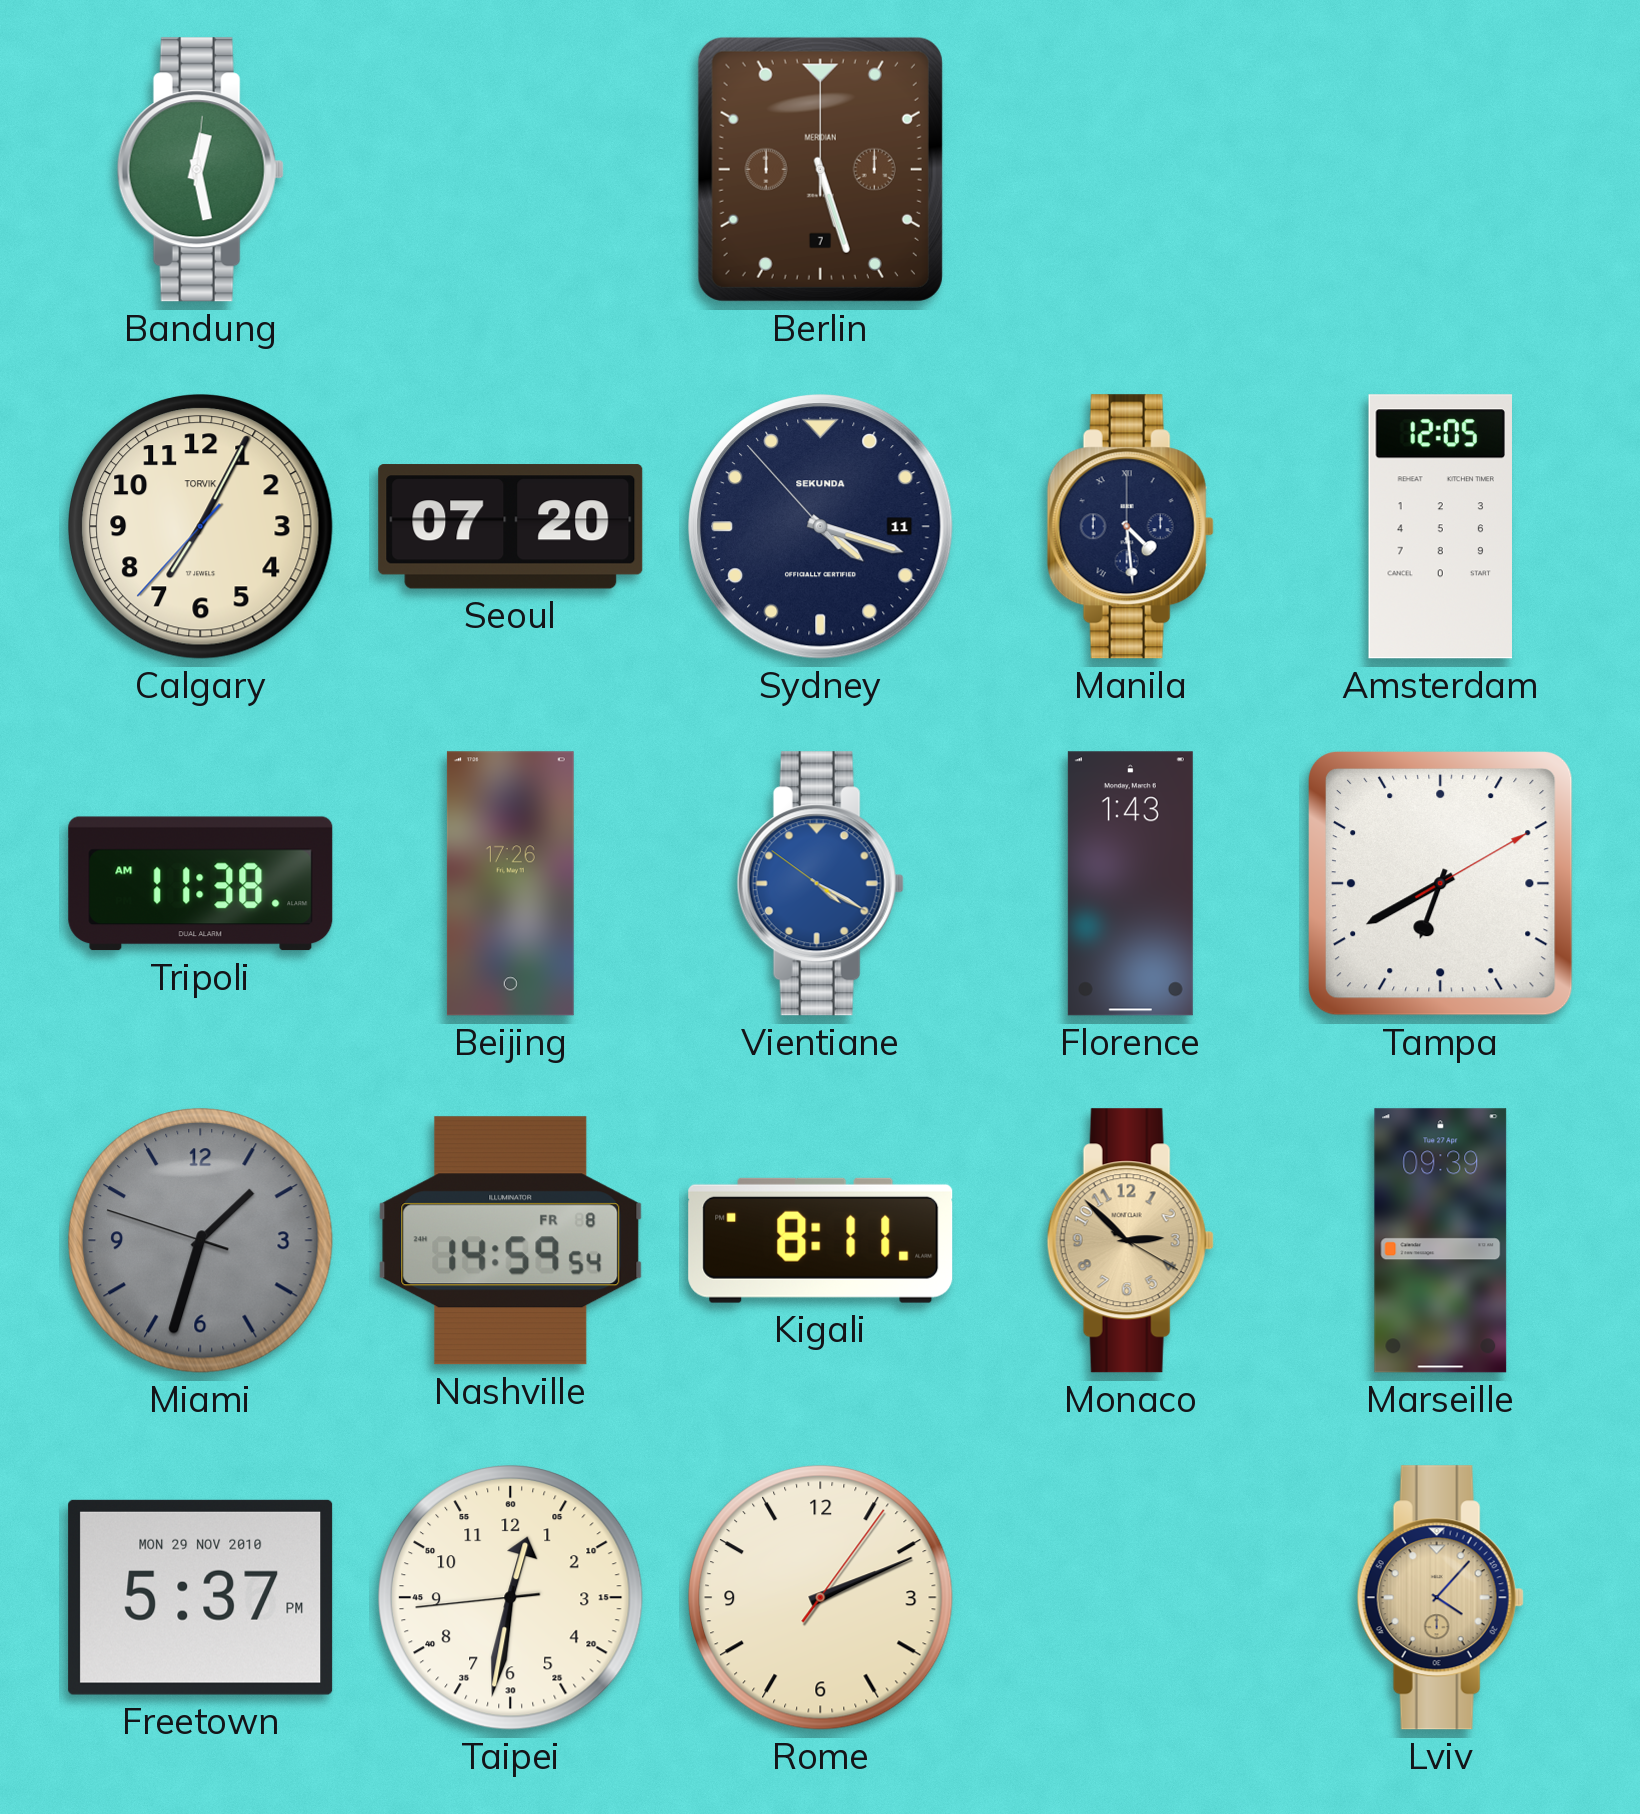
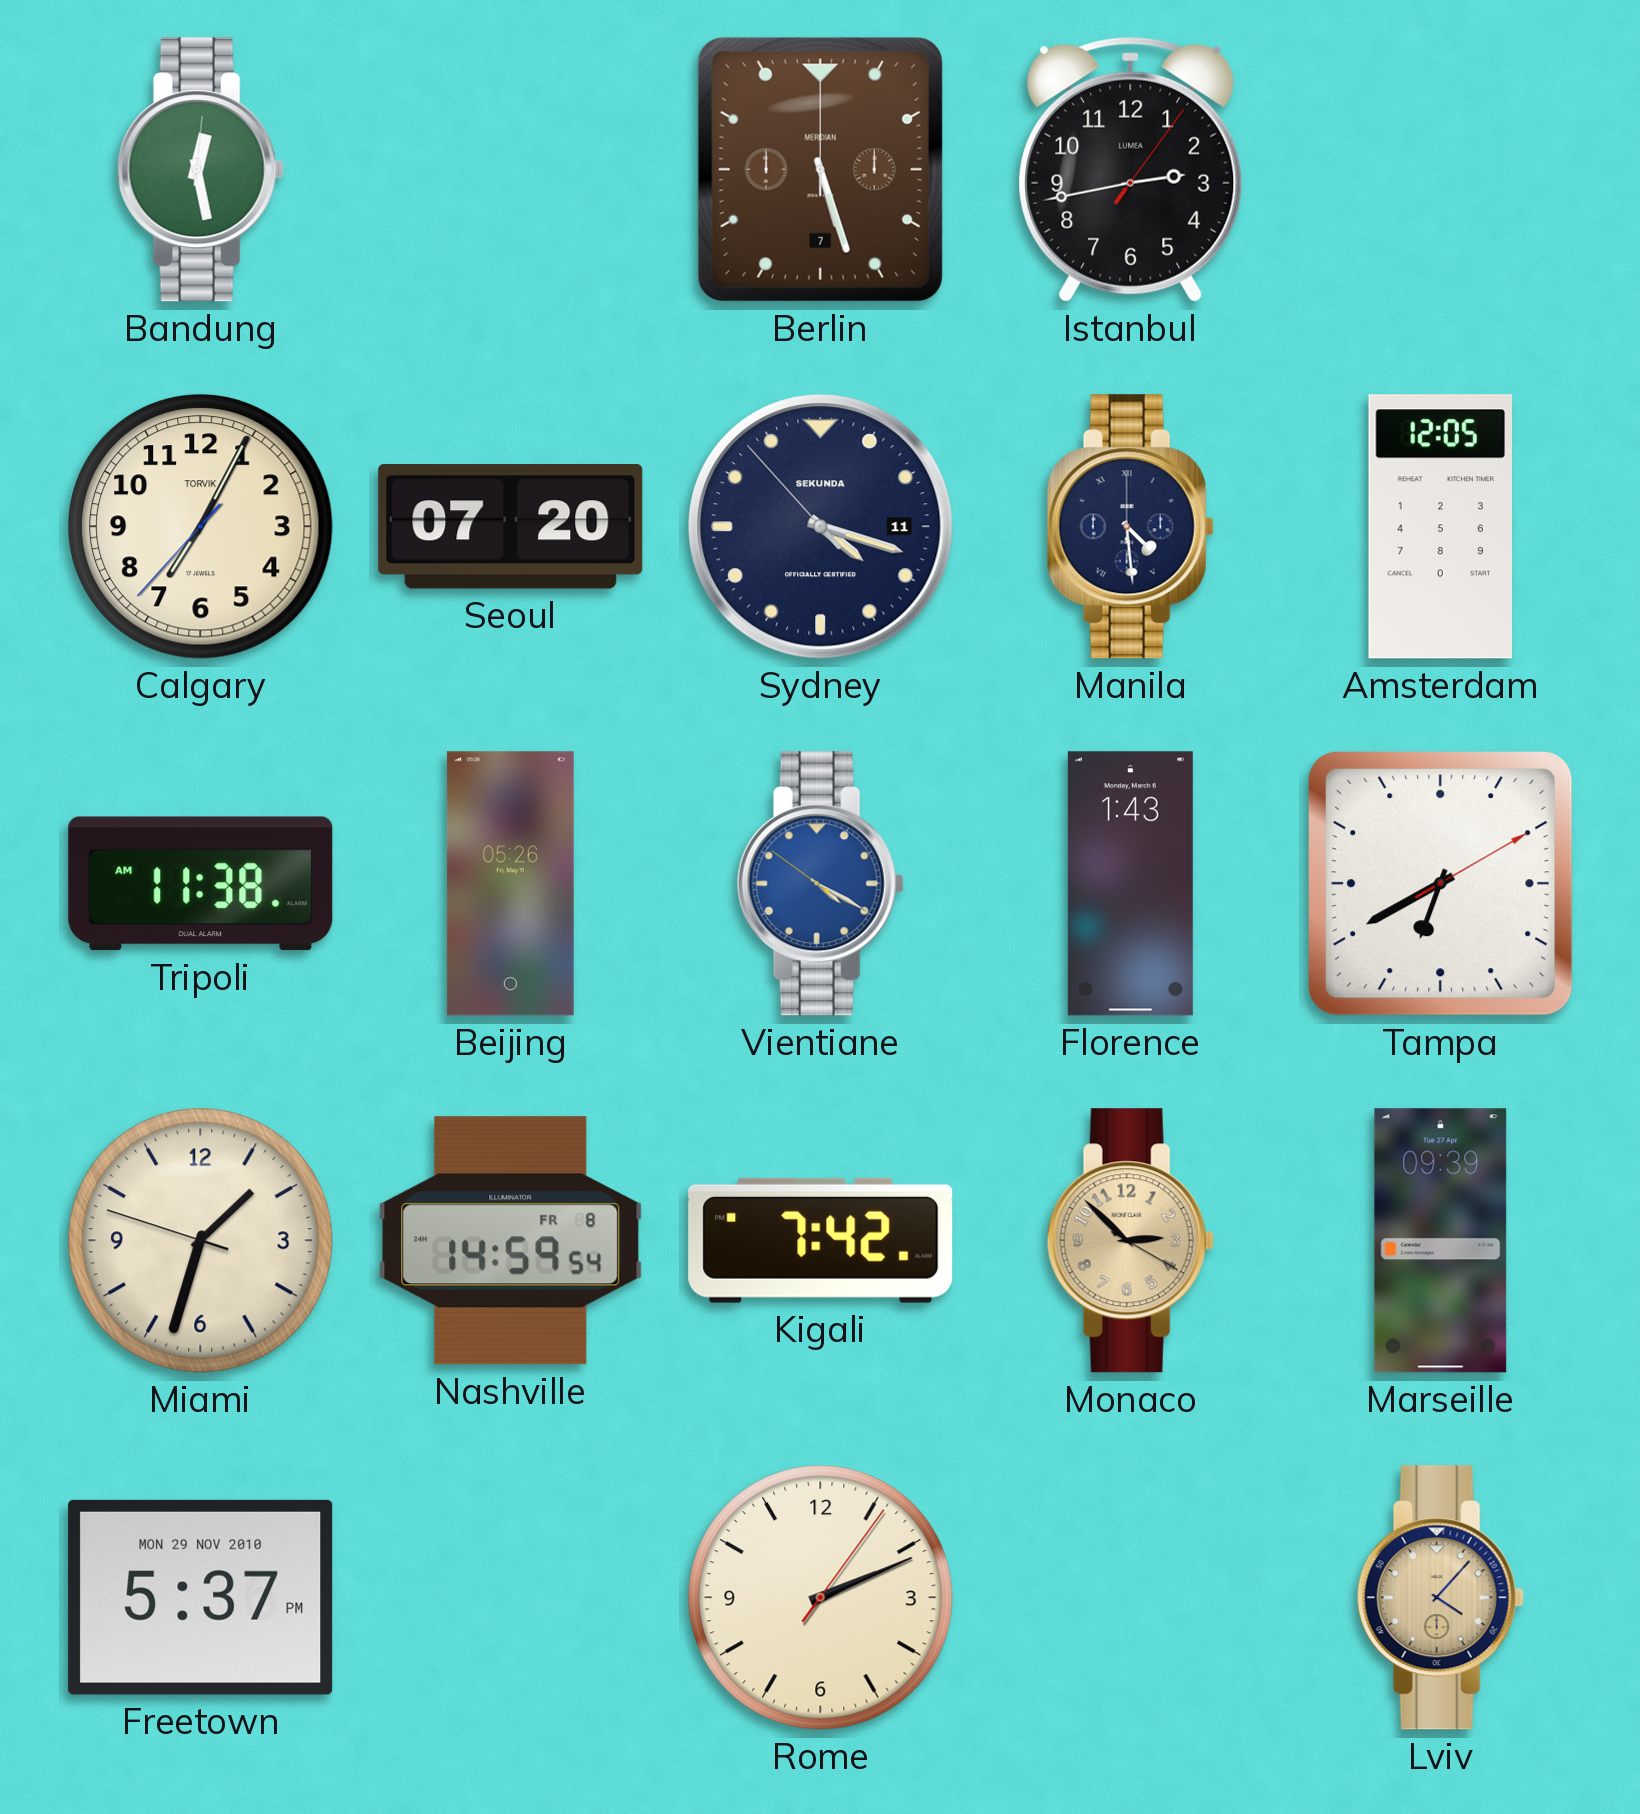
Istanbul: none -> 2:43 (1131, 169)
Beijing: 17:26 -> 05:26 (510, 884)
Miami dial: grey -> cream (201, 1241)
Kigali: 8:11 -> 7:42 (821, 1240)
Taipei: 12:31 -> none (511, 1598)
